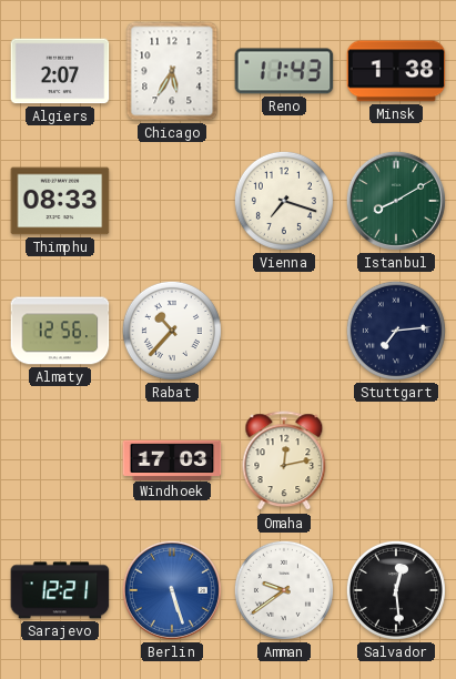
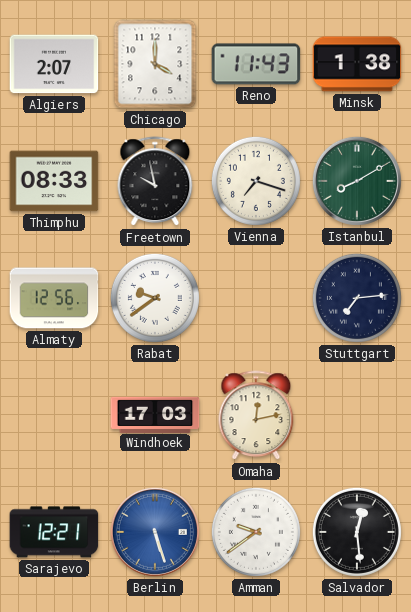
Chicago: 5:35 -> 4:00 (155, 64)
Freetown: none -> 9:58 (155, 182)
Rabat: 10:37 -> 9:39 (155, 298)
